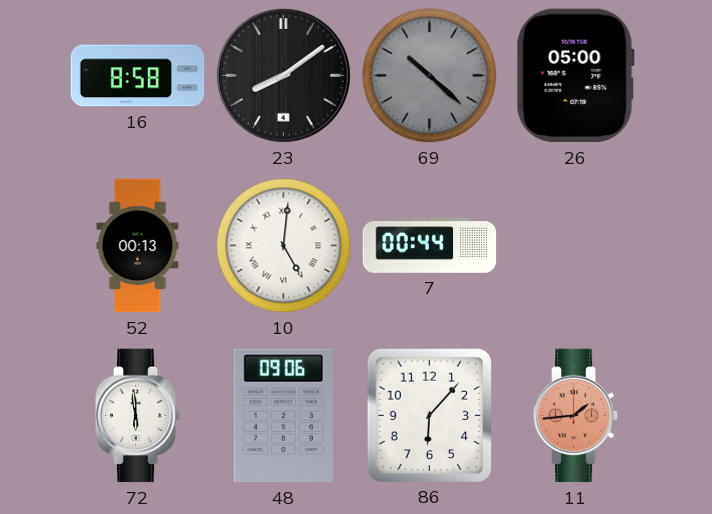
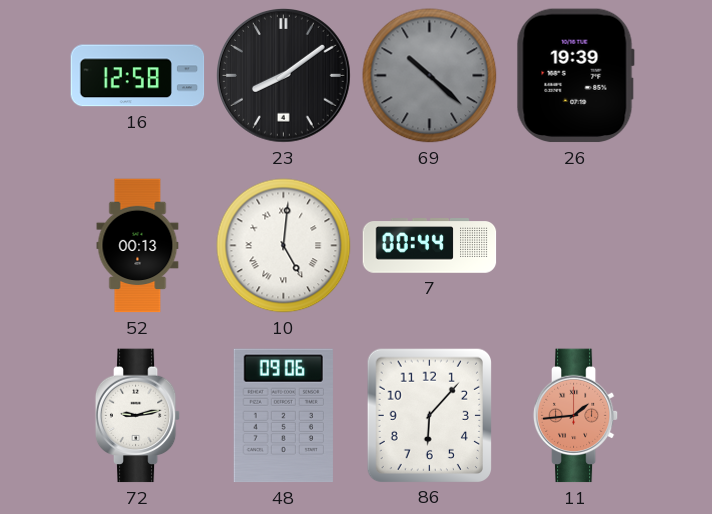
16: 8:58 -> 12:58 (138, 76)
26: 05:00 -> 19:39 (575, 76)
72: 5:59 -> 9:13 (138, 416)
